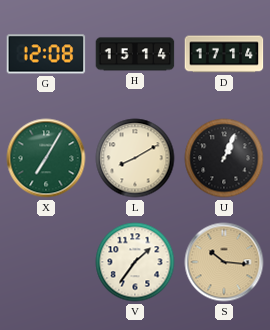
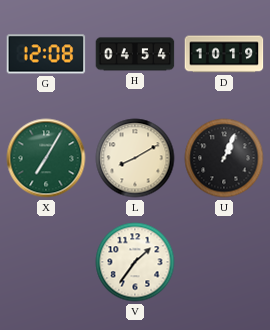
H: 15:14 -> 04:54 (135, 54)
D: 17:14 -> 10:19 (224, 54)
S: 10:16 -> none (224, 262)
